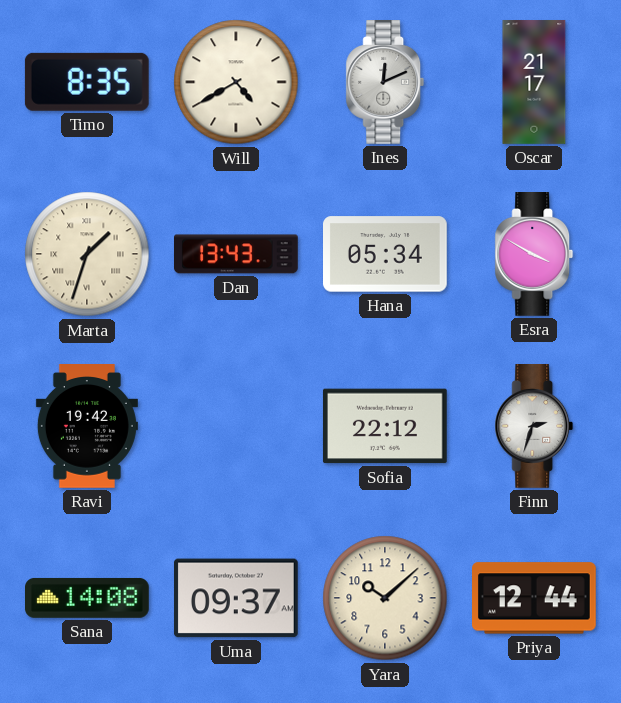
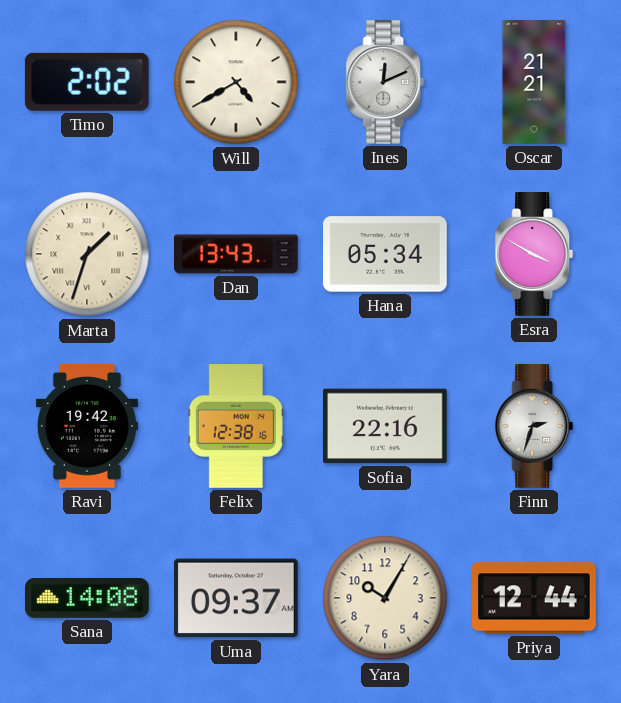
Timo: 8:35 -> 2:02 (87, 82)
Oscar: 21:17 -> 21:21 (534, 82)
Felix: none -> 12:38 (236, 426)
Sofia: 22:12 -> 22:16 (385, 426)
Yara: 10:08 -> 10:05 (385, 598)
